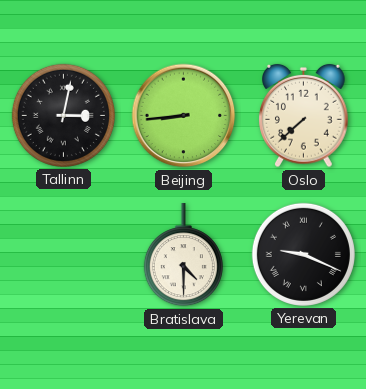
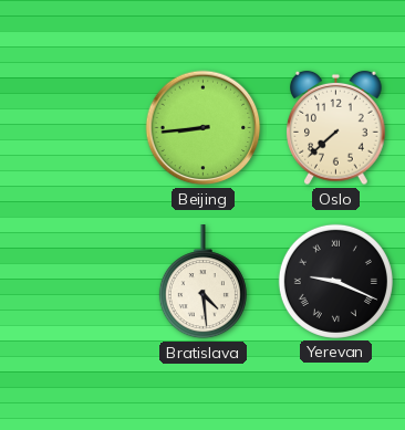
Tallinn: 3:02 -> none (63, 115)
Bratislava: 4:30 -> 4:29 (202, 282)
